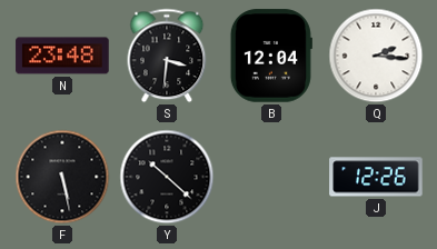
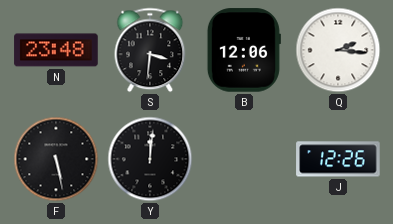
B: 12:04 -> 12:06 (244, 50)
Y: 10:22 -> 12:01 (150, 159)
